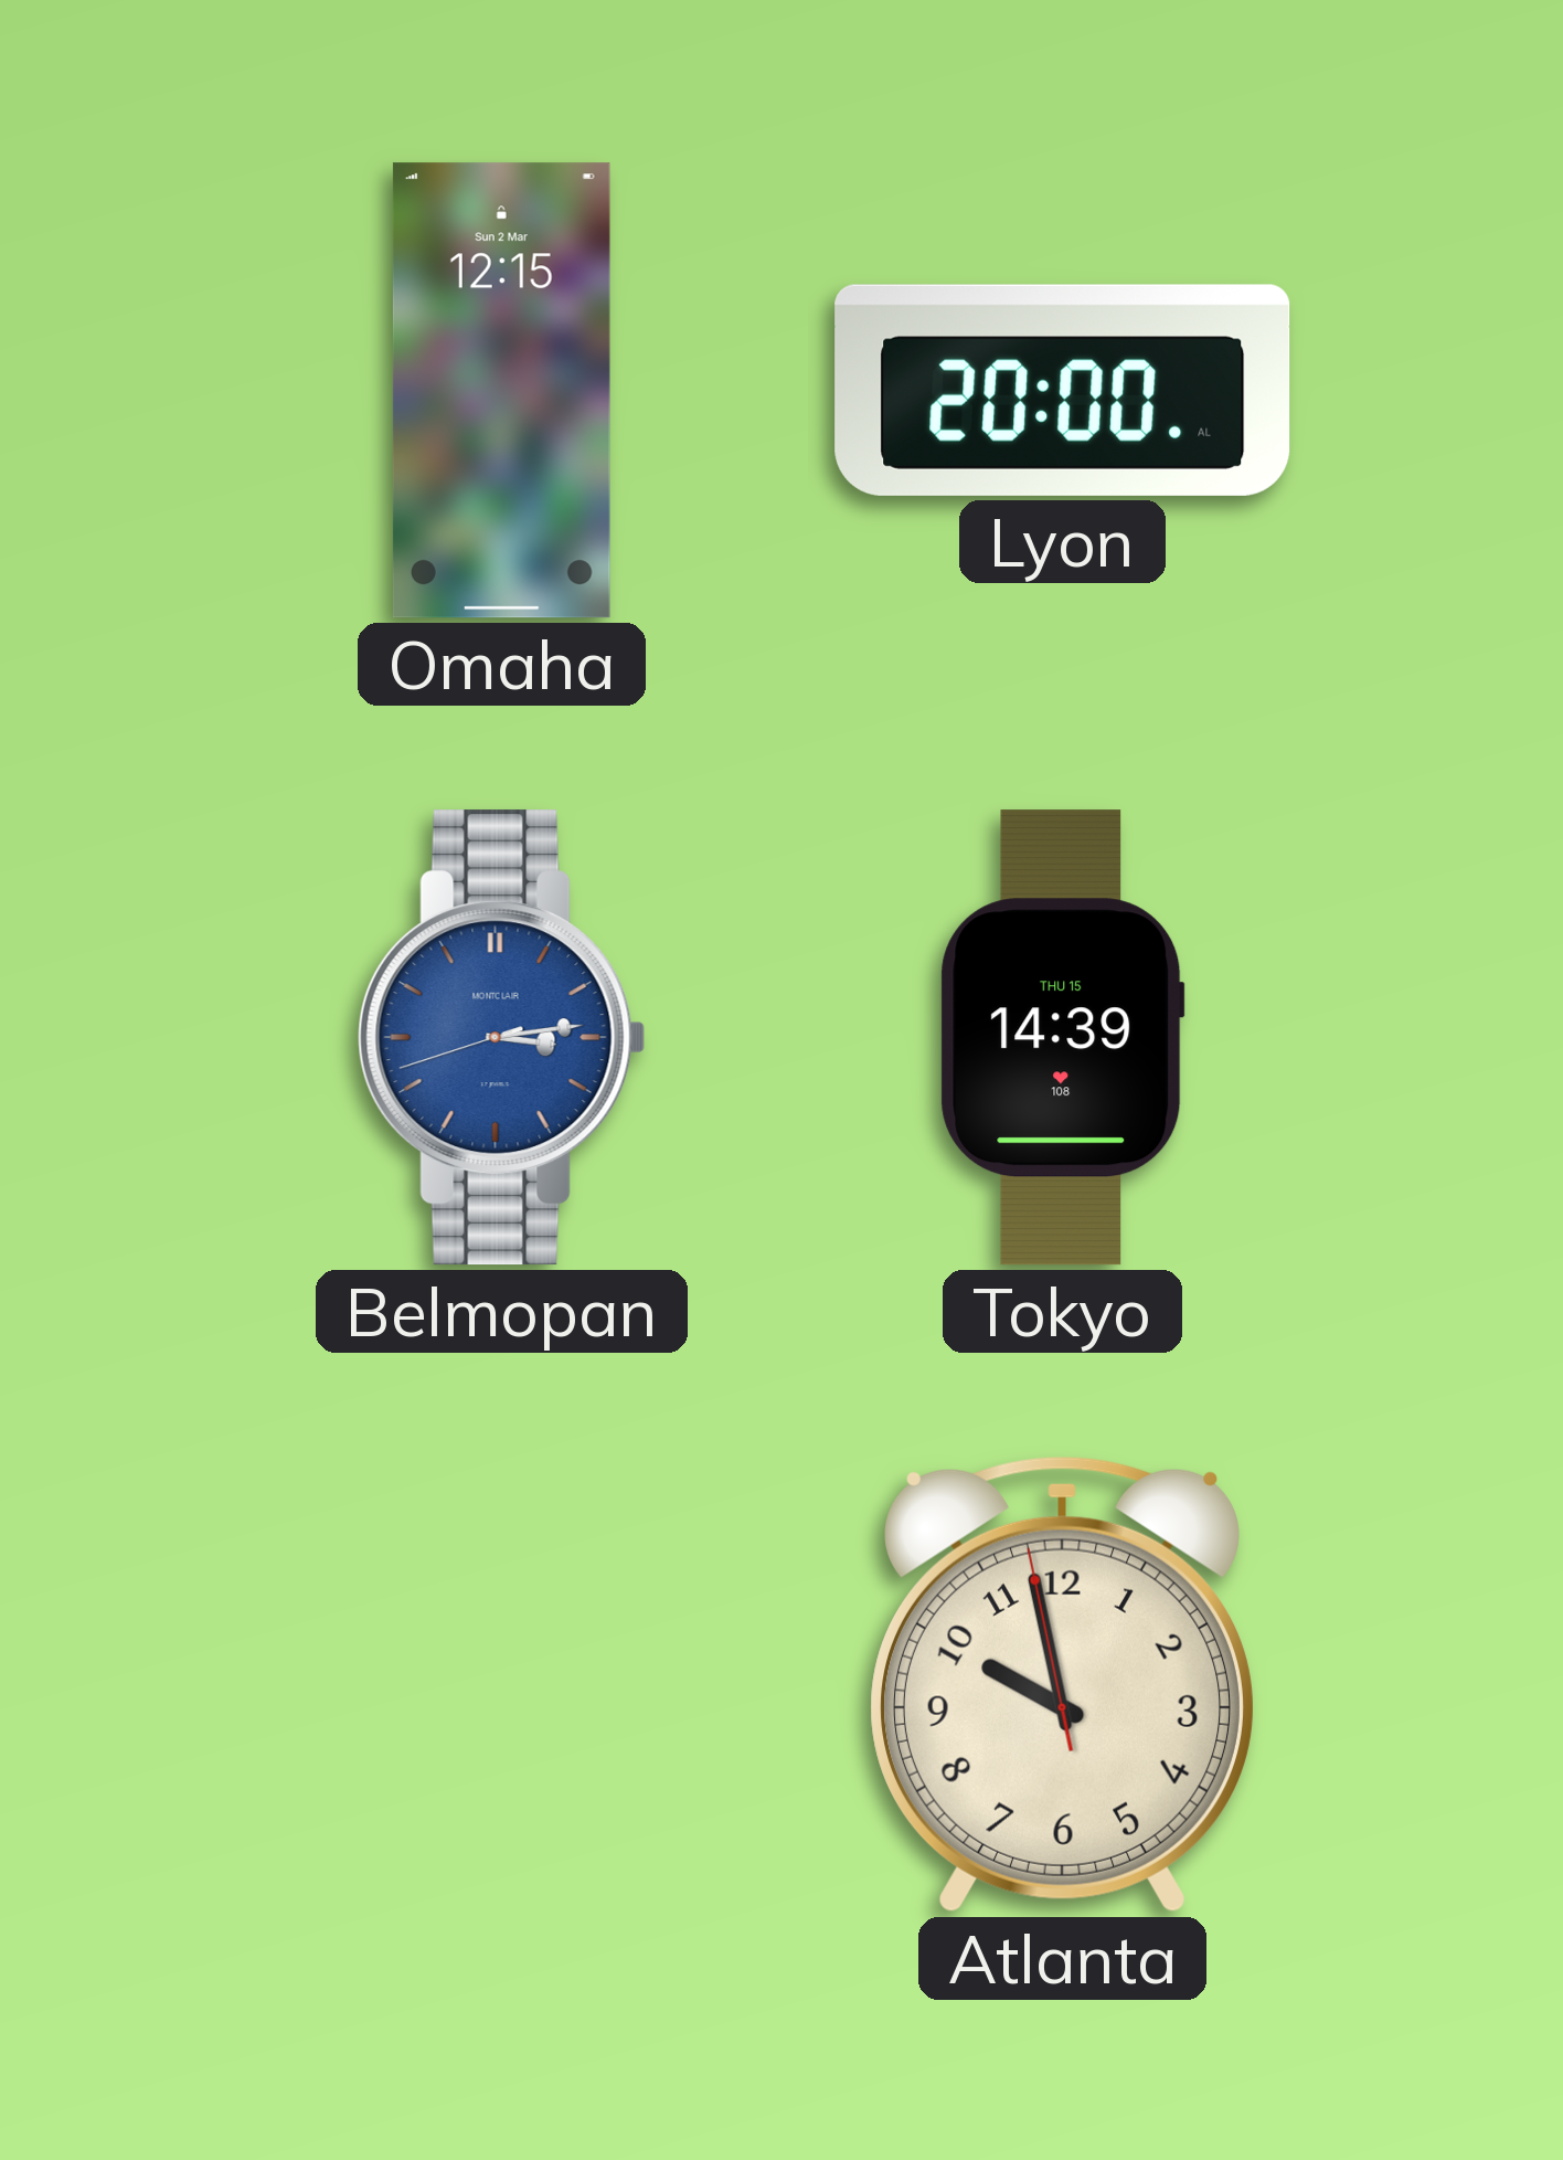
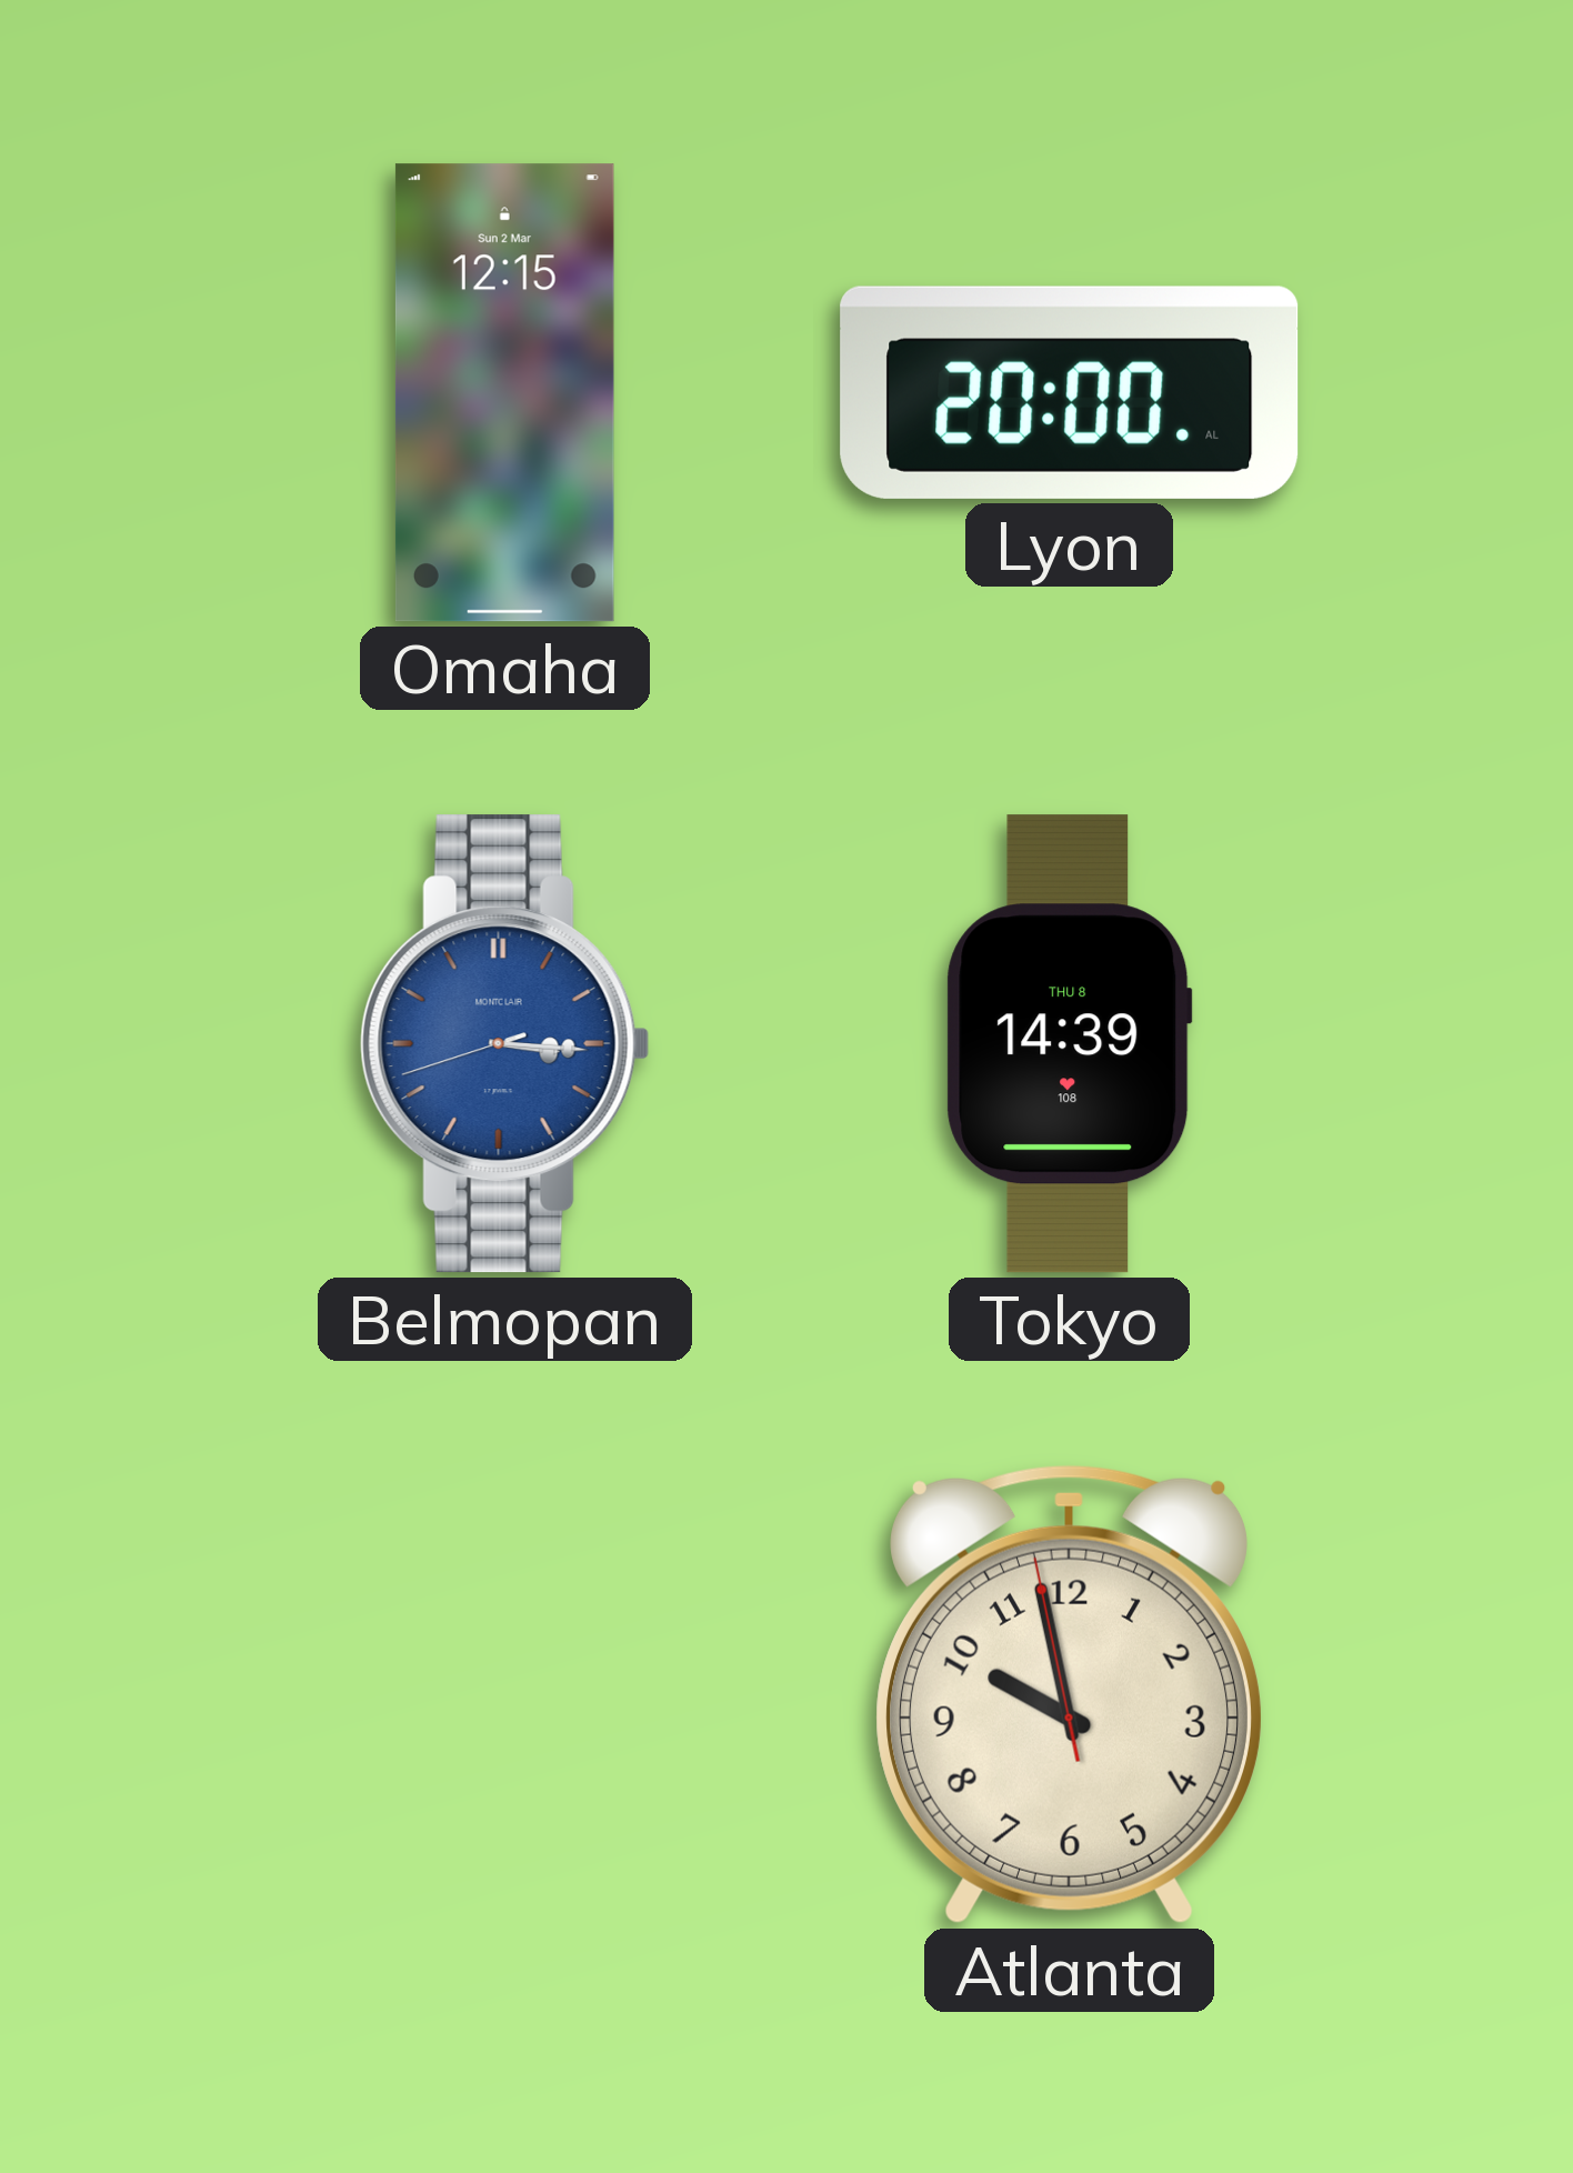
Belmopan: 3:13 -> 3:15 (505, 1044)
Tokyo date: THU 15 -> THU 8 (1070, 1044)
